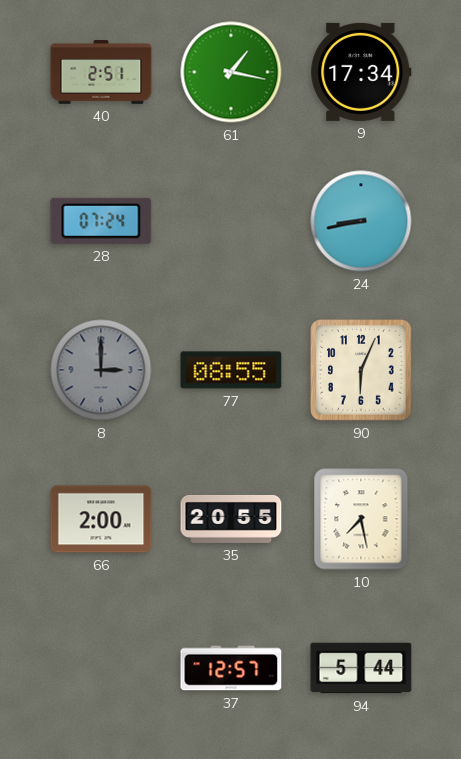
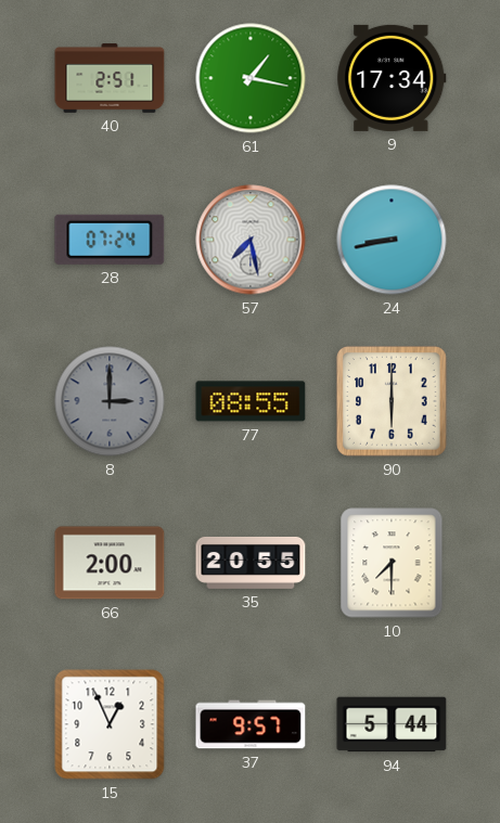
57: none -> 7:28 (251, 240)
90: 6:04 -> 6:00 (393, 402)
10: 7:28 -> 7:30 (392, 563)
15: none -> 12:56 (110, 724)
37: 12:57 -> 9:57 (251, 724)
